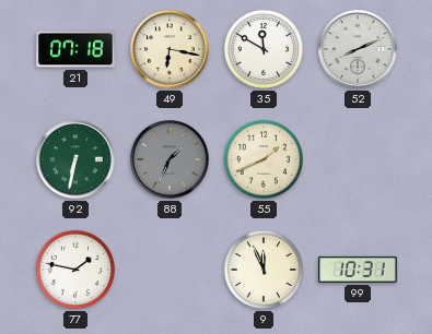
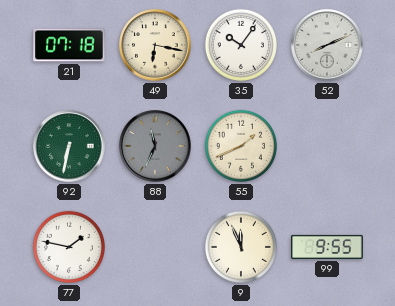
35: 11:50 -> 10:06 (241, 45)
88: 1:34 -> 11:34 (155, 146)
99: 10:31 -> 9:55 (327, 247)
